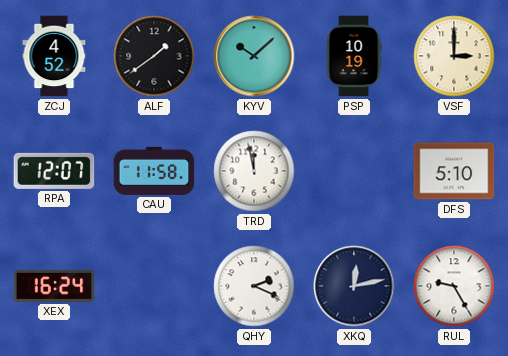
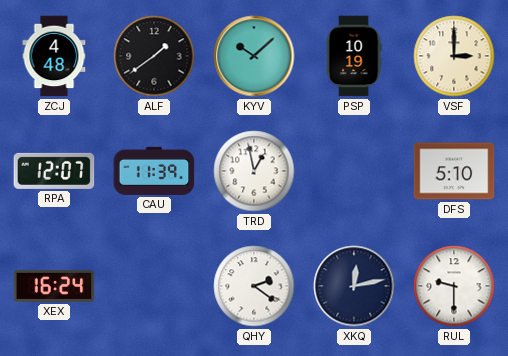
ZCJ: 4:52 -> 4:48 (54, 56)
CAU: 11:58 -> 11:39 (154, 171)
TRD: 11:58 -> 12:58 (254, 171)
QHY: 2:19 -> 2:21 (254, 286)
RUL: 9:25 -> 9:30 (454, 286)
